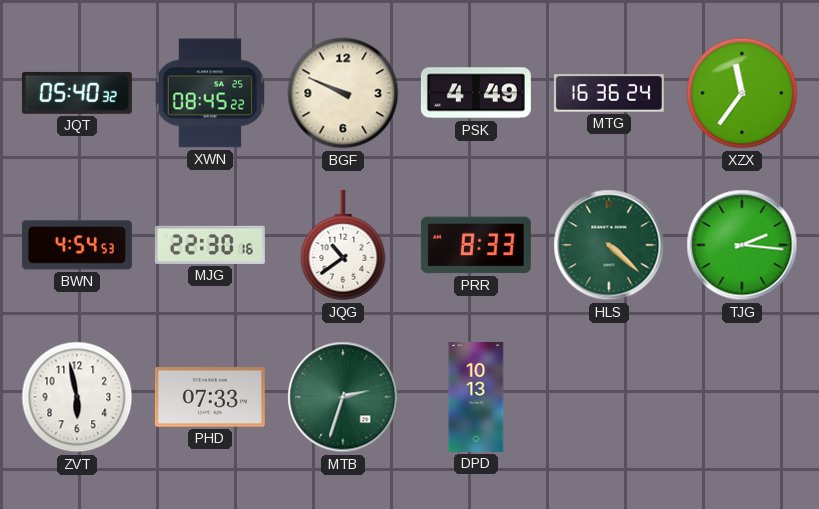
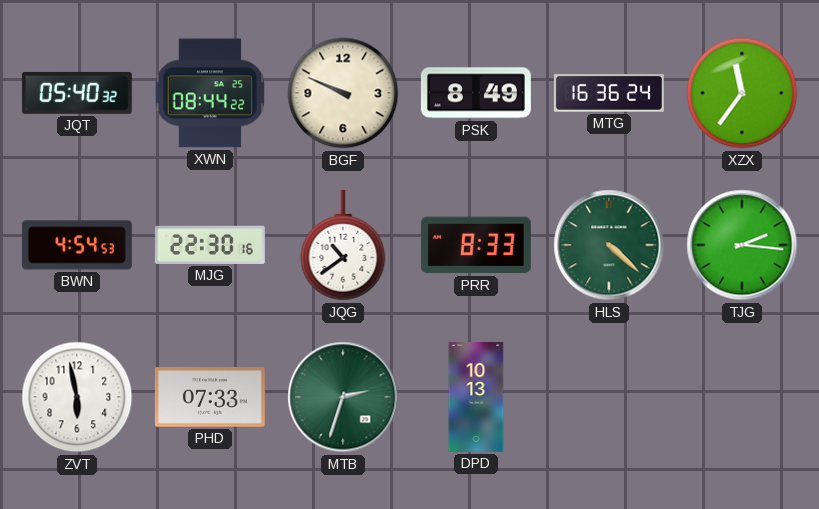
XWN: 08:45 -> 08:44 (210, 93)
PSK: 4:49 -> 8:49 (476, 93)
